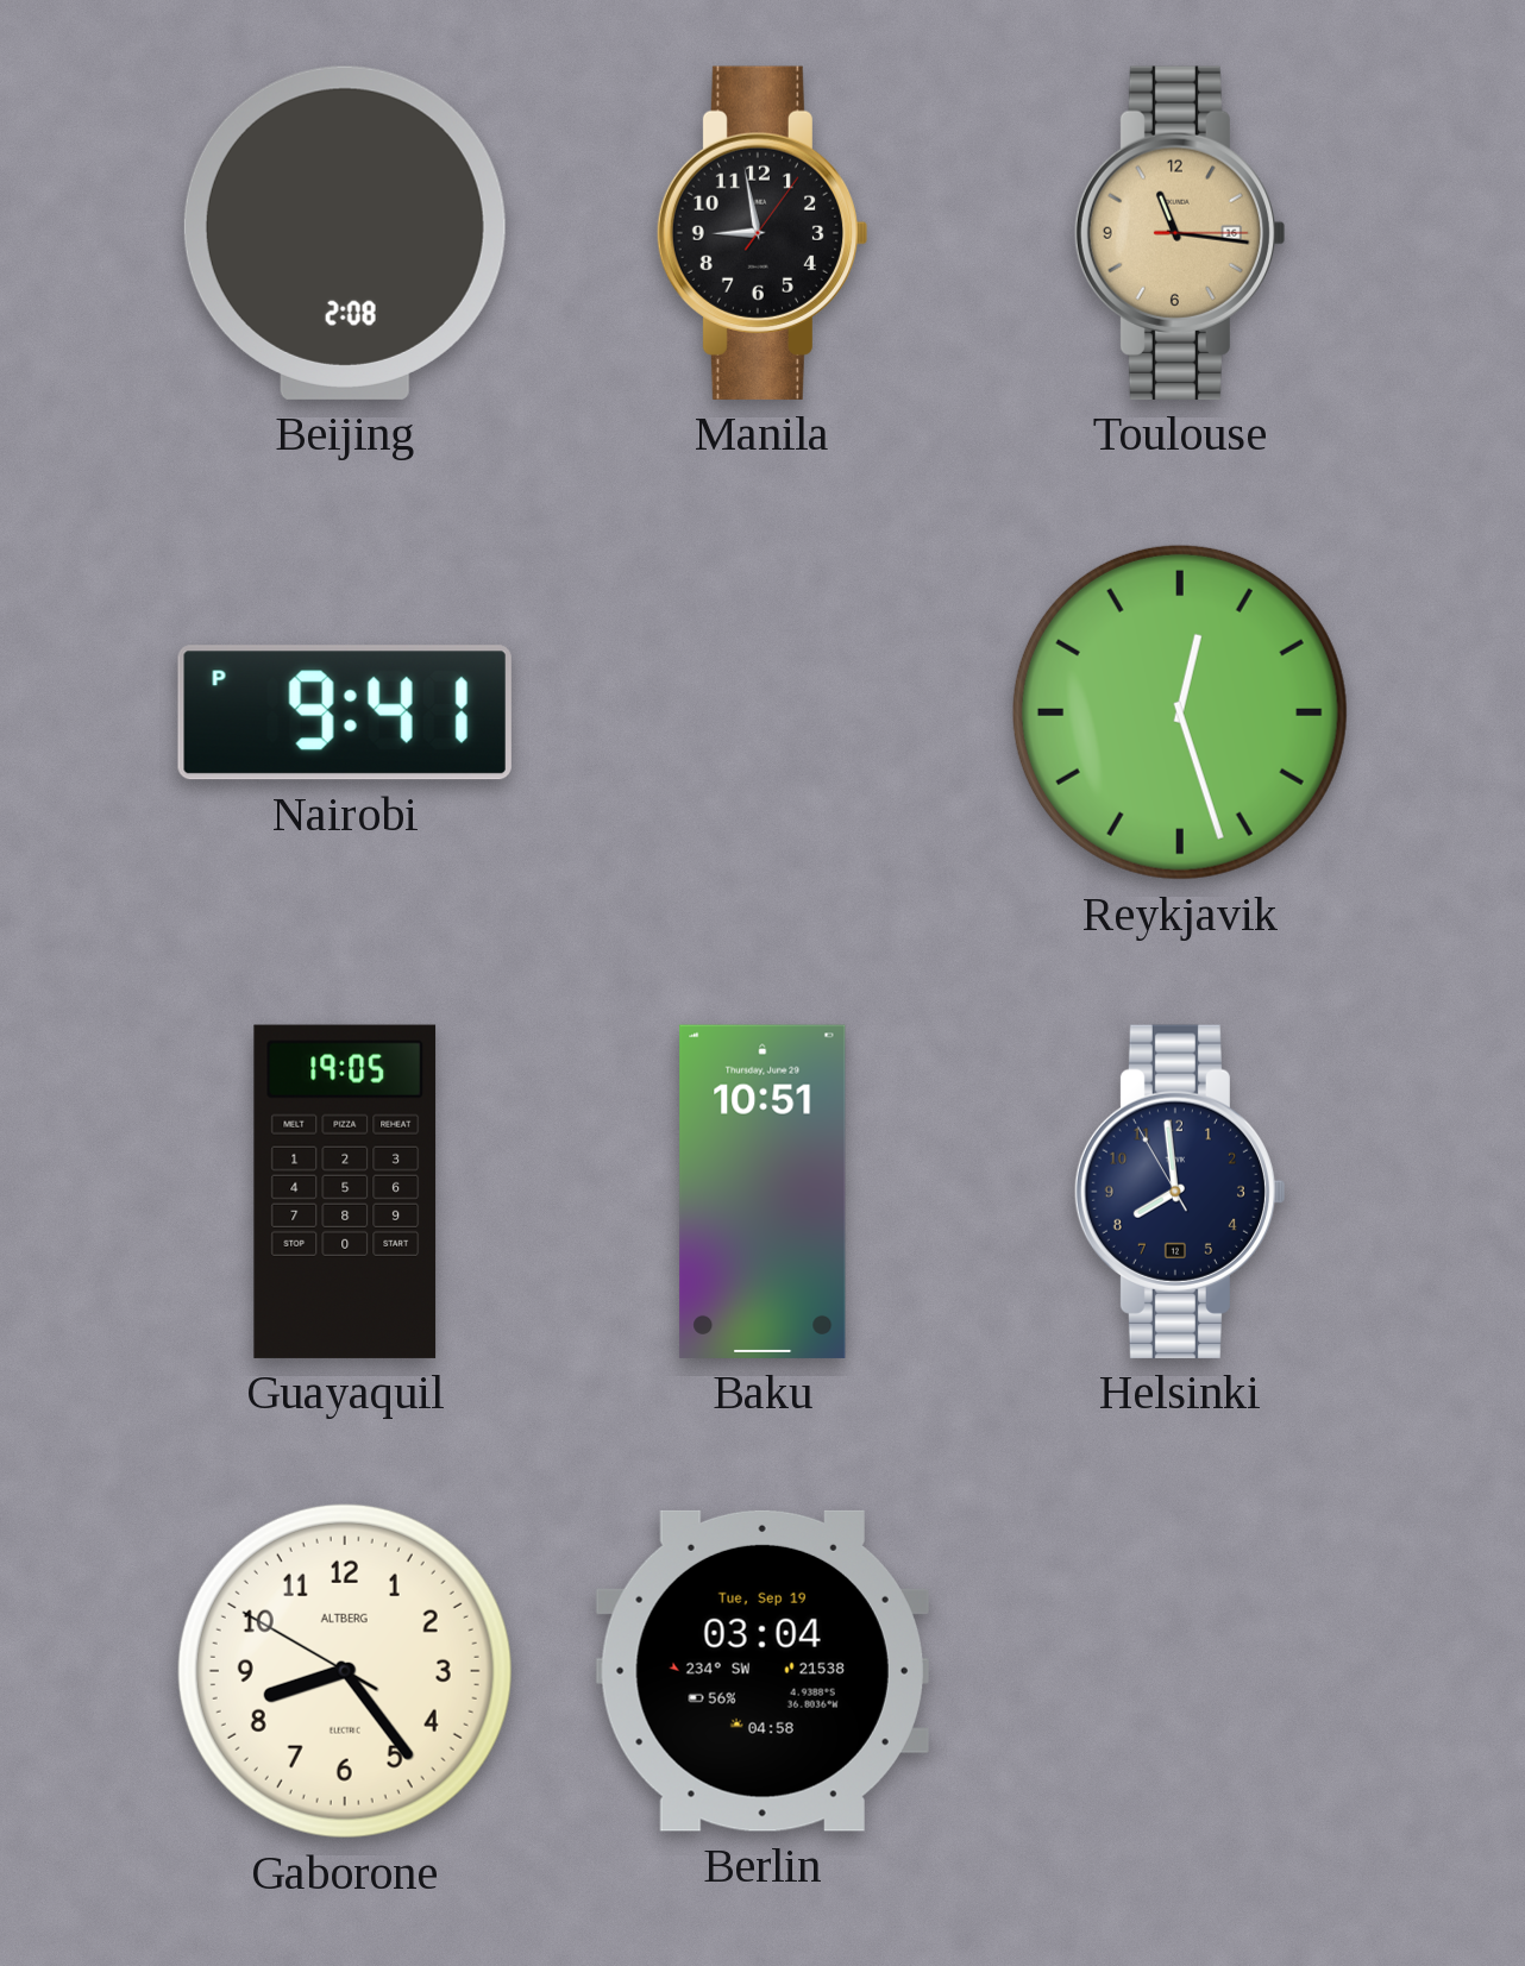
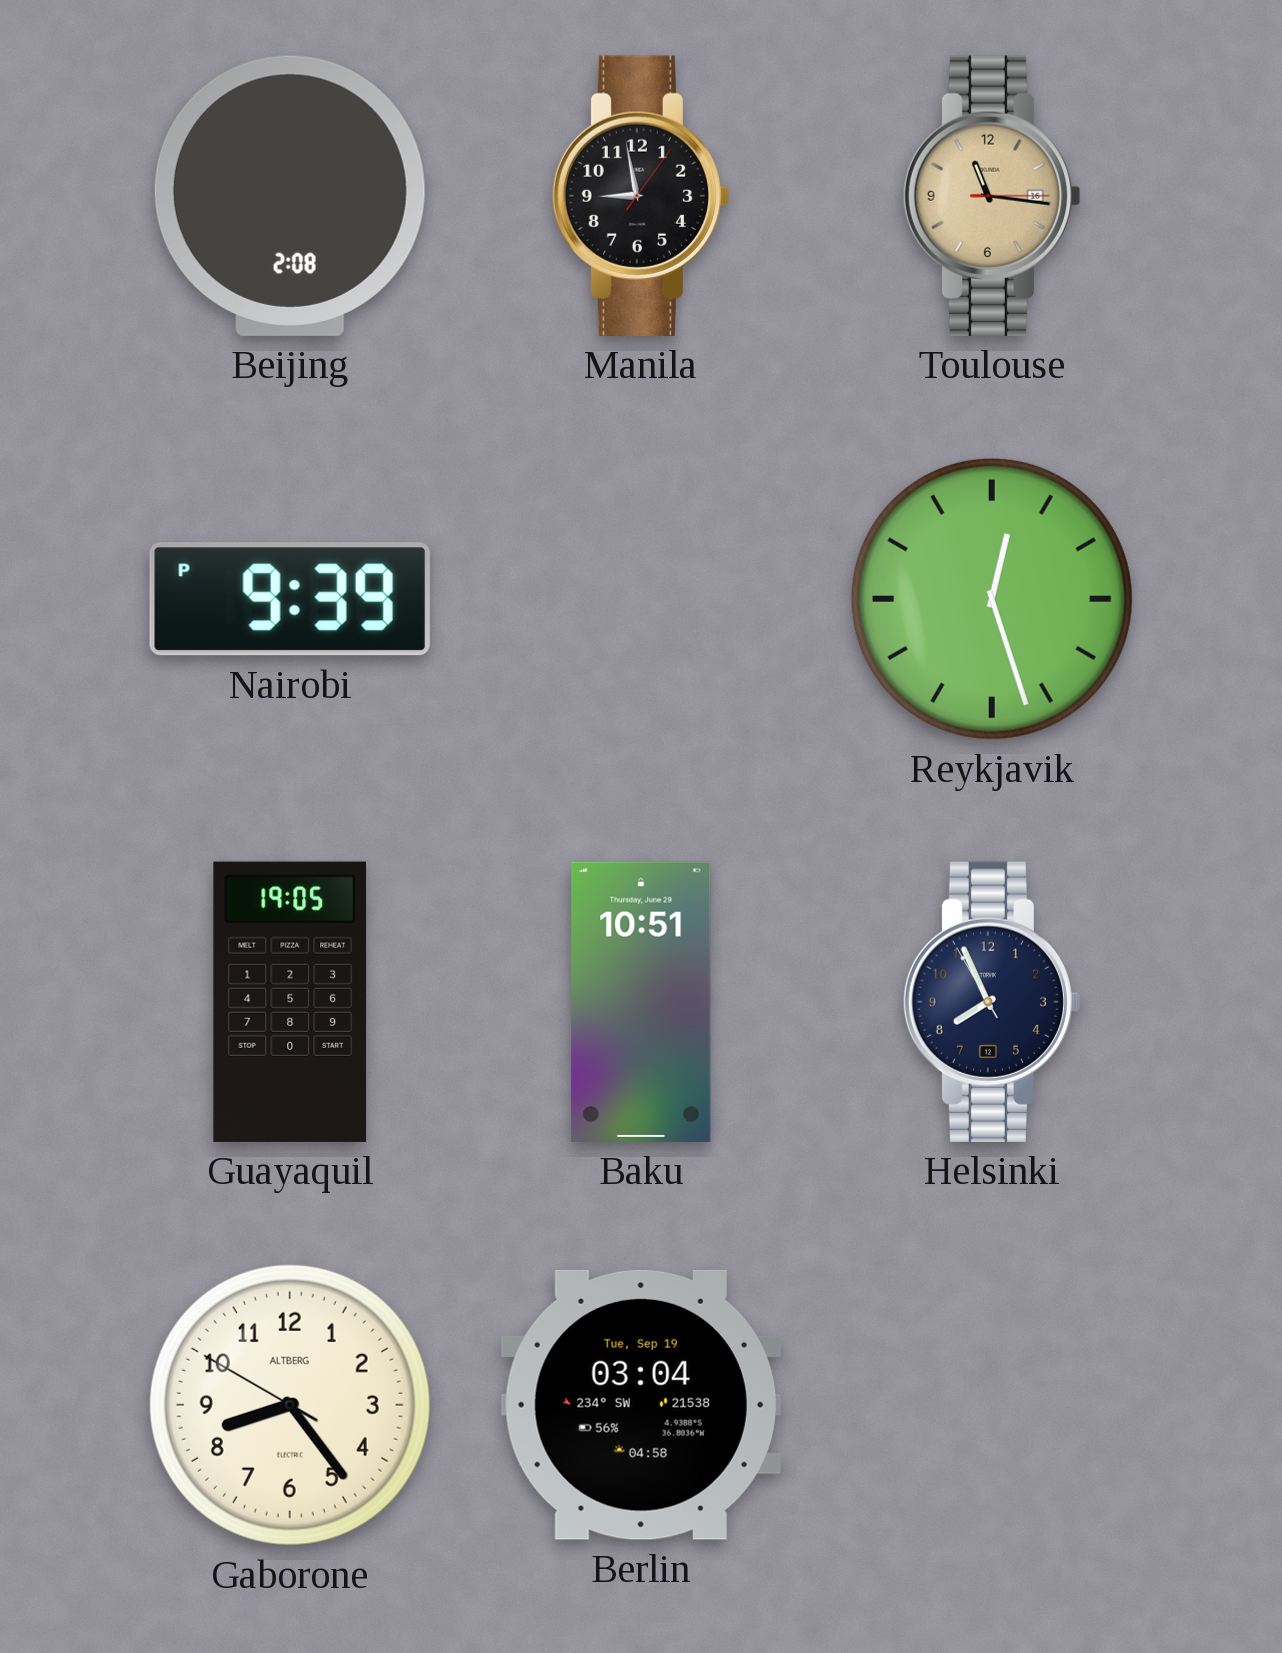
Nairobi: 9:41 -> 9:39 (290, 599)
Helsinki: 7:58 -> 7:55 (992, 1002)
